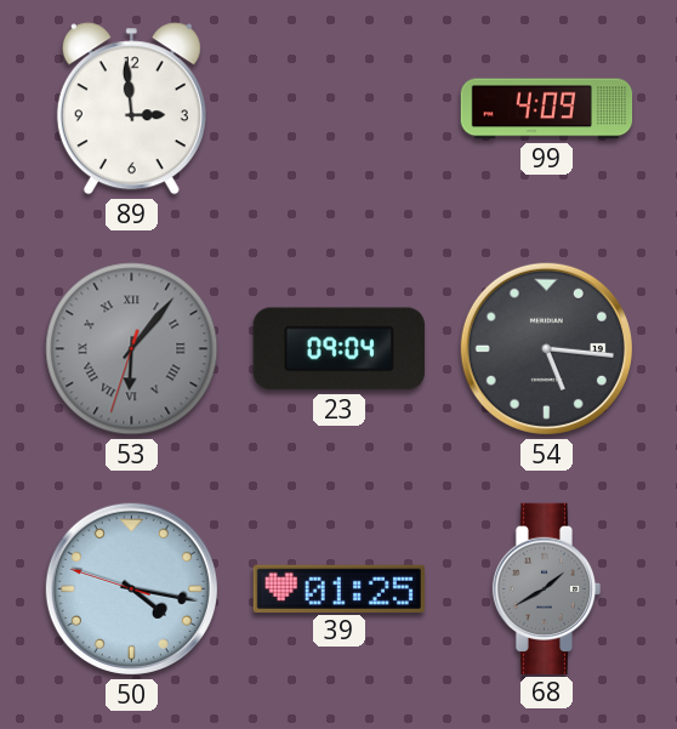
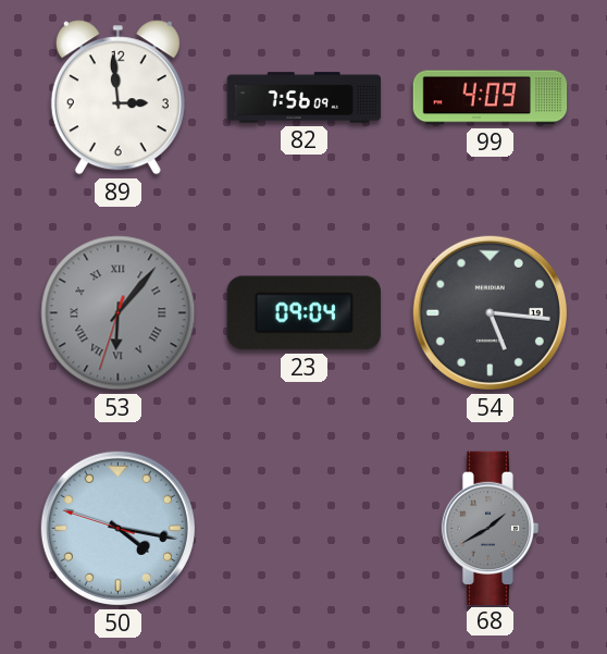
82: none -> 7:56 (305, 98)
39: 01:25 -> none (338, 588)
